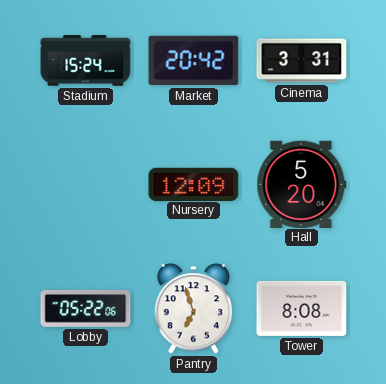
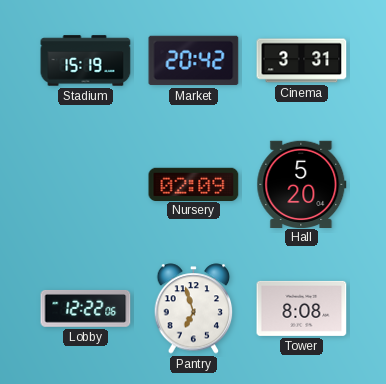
Stadium: 15:24 -> 15:19 (86, 61)
Nursery: 12:09 -> 02:09 (194, 184)
Lobby: 05:22 -> 12:22 (86, 308)
